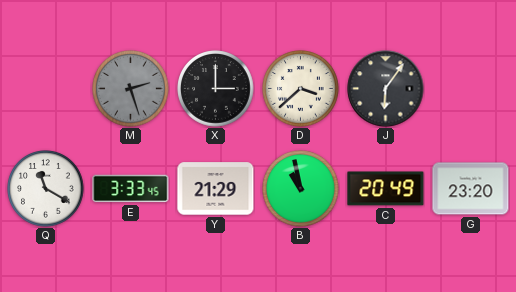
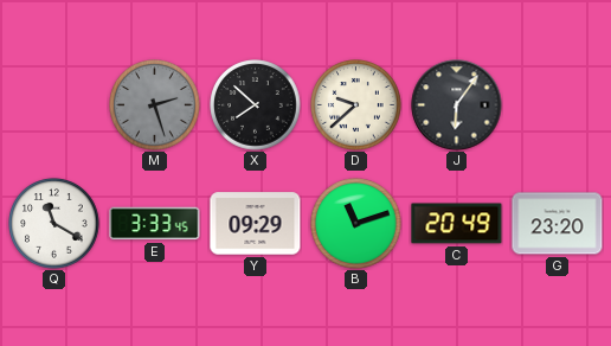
X: 3:00 -> 7:52 (256, 105)
D: 3:38 -> 9:38 (356, 105)
Y: 21:29 -> 09:29 (256, 224)
B: 10:58 -> 11:12 (356, 224)
